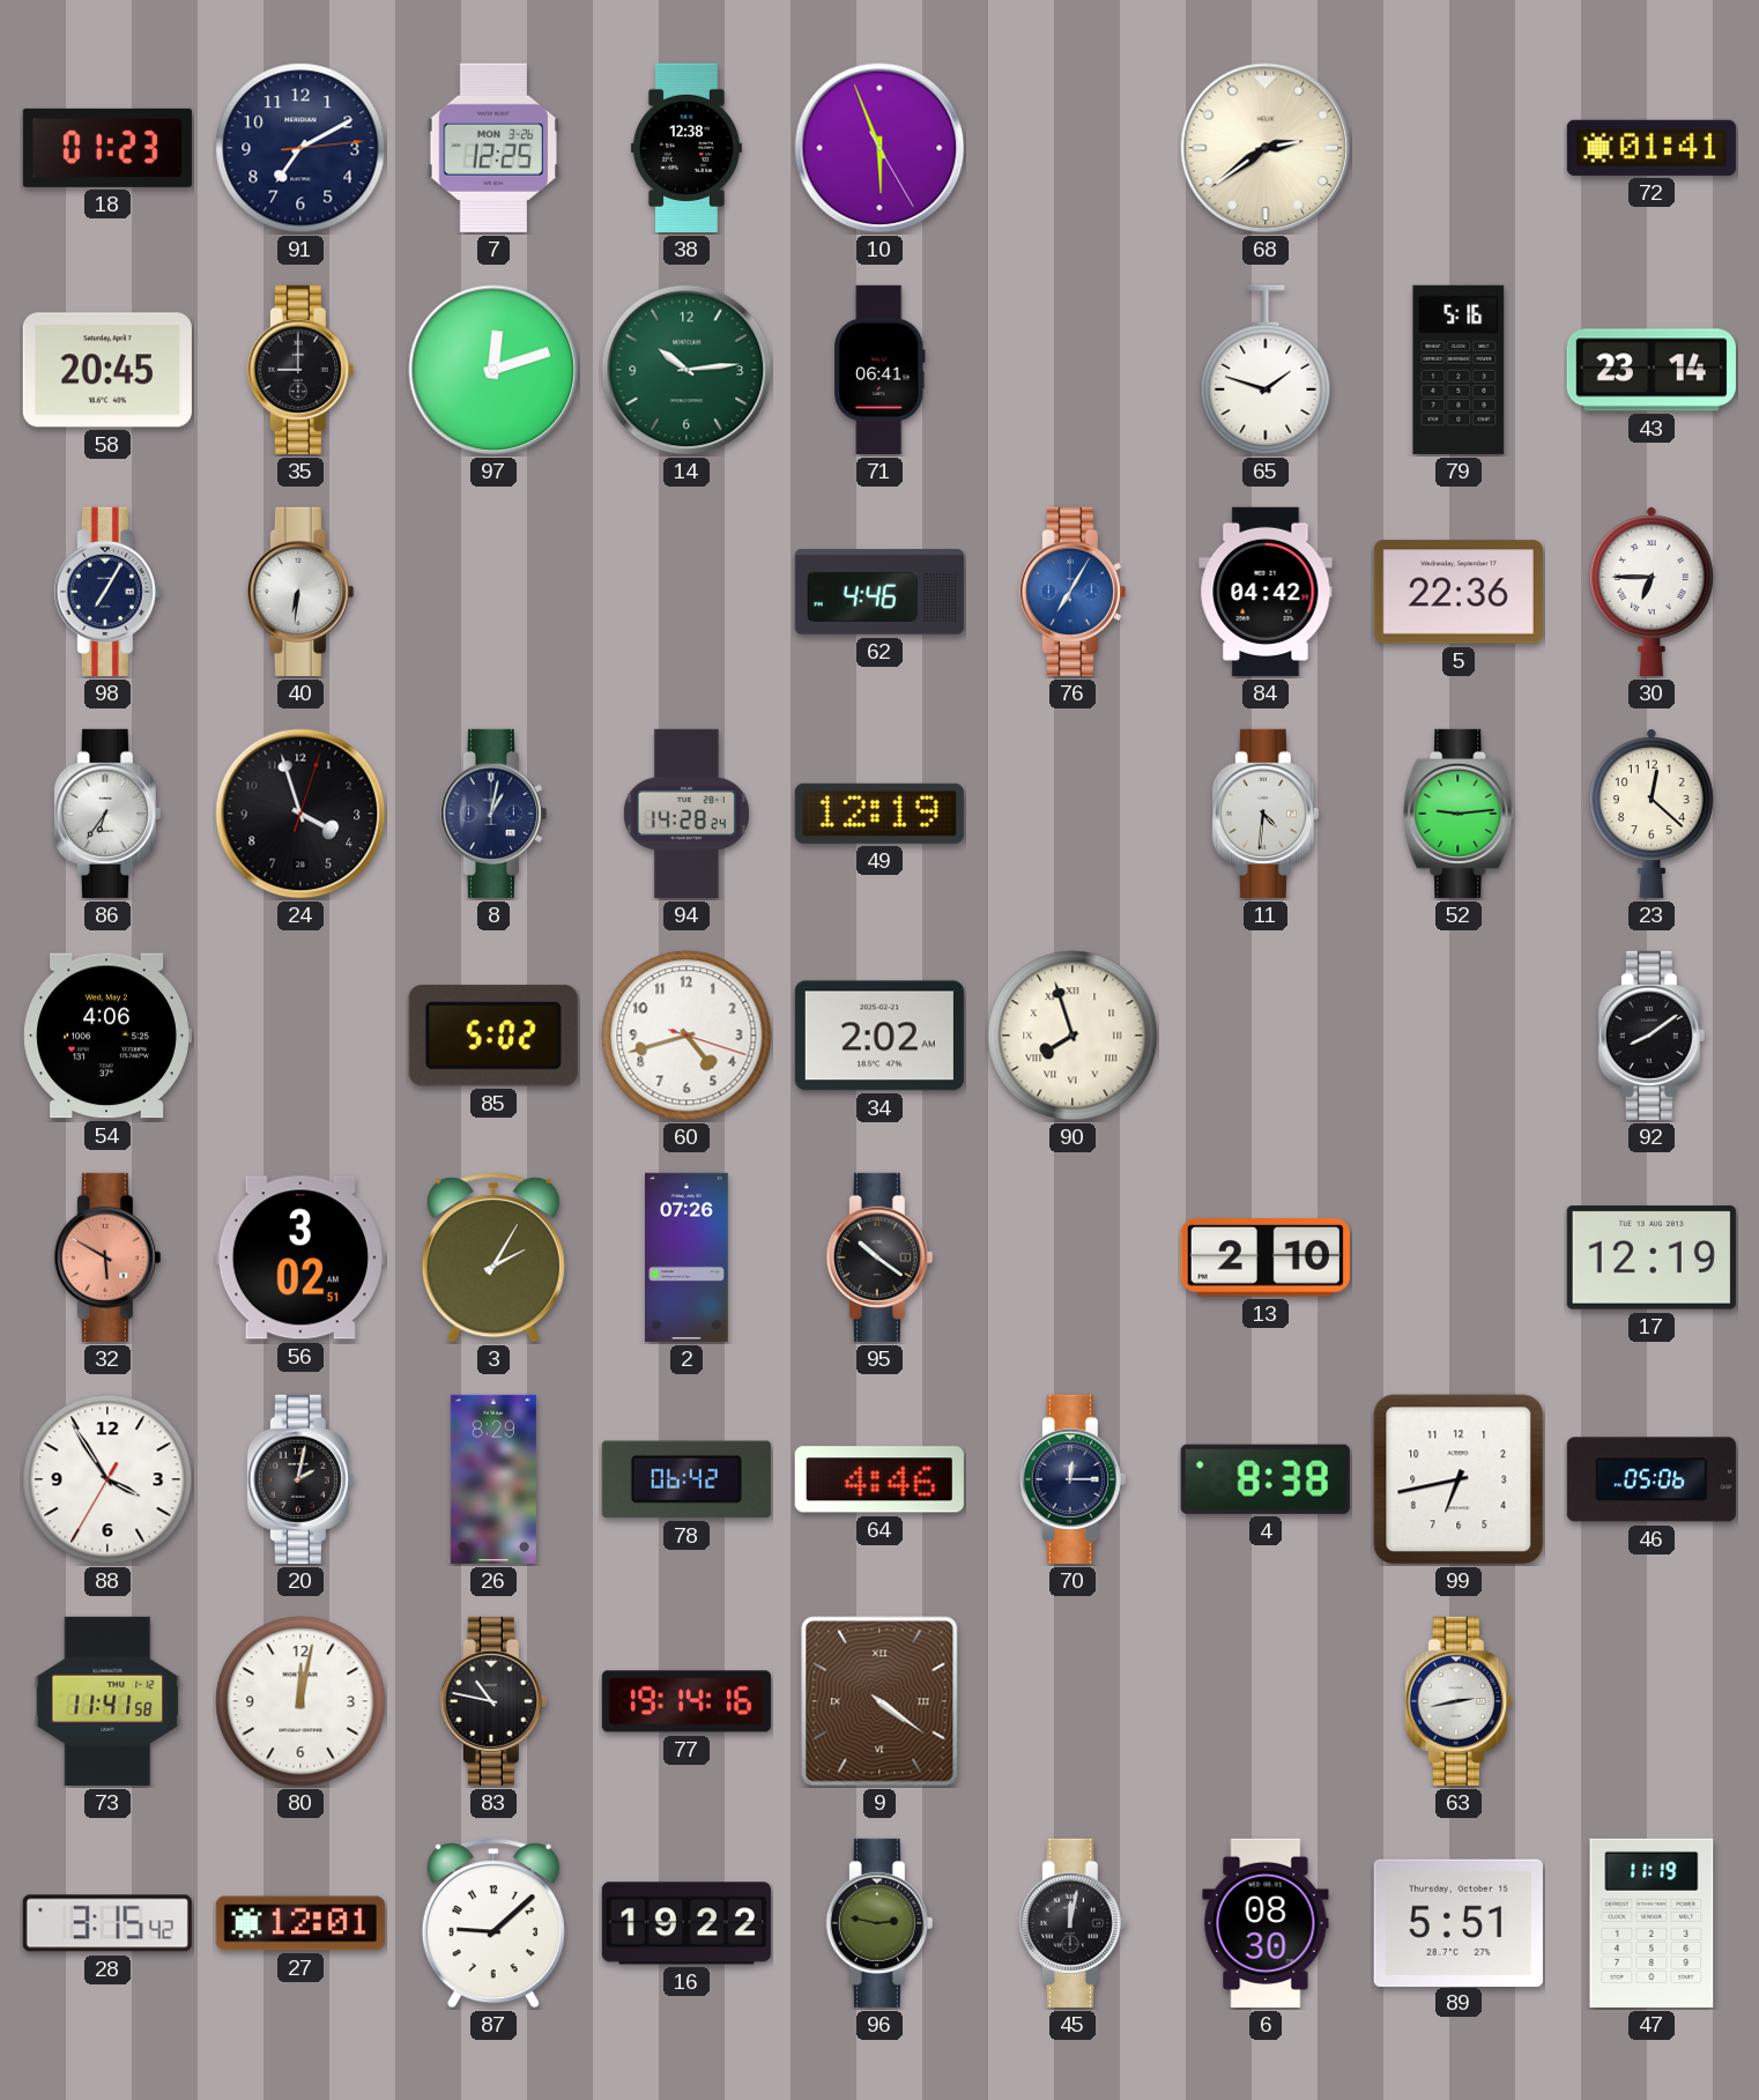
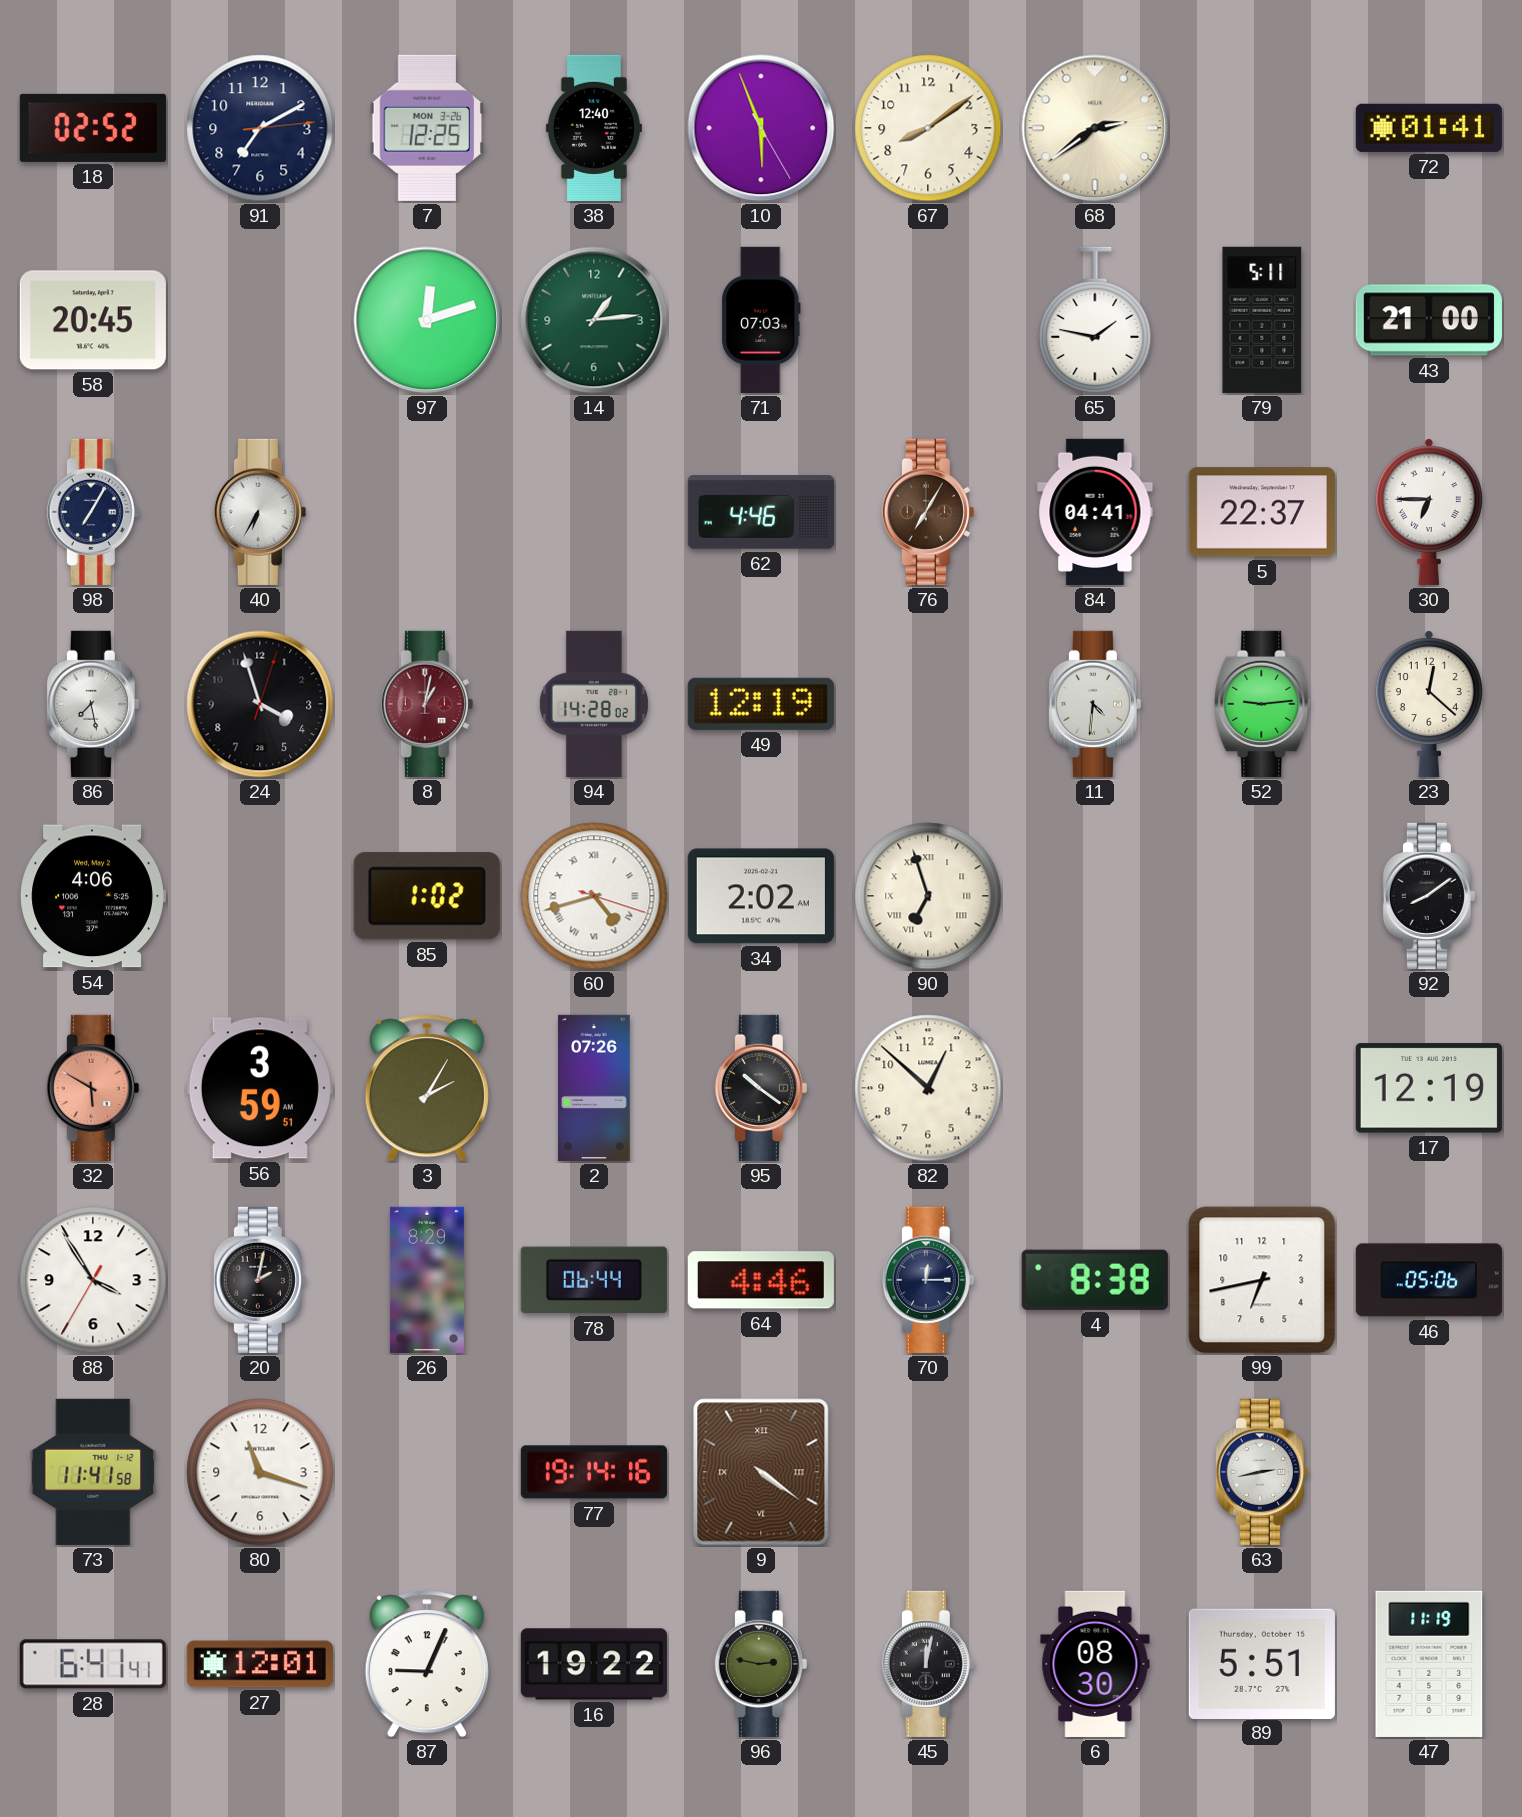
18: 01:23 -> 02:52 (93, 128)
38: 12:38 -> 12:40 (594, 128)
67: none -> 8:09 (928, 128)
35: 9:00 -> none (300, 370)
14: 10:14 -> 1:14 (594, 320)
71: 06:41 -> 07:03 (761, 320)
65: 1:48 -> 1:47 (1095, 320)
79: 5:16 -> 5:11 (1262, 320)
43: 23:14 -> 21:00 (1429, 320)
40: 6:31 -> 6:35 (260, 512)
76 dial: blue -> brown (928, 512)
84: 04:42 -> 04:41 (1095, 512)
5: 22:36 -> 22:37 (1262, 512)
86: 6:36 -> 7:28 (93, 704)
8 dial: navy -> burgundy (427, 704)
94: 14:28:24 -> 14:28:02 (594, 704)
85: 5:02 -> 1:02 (427, 896)
60 numerals: Arabic -> Roman (594, 896)
90: 7:57 -> 6:57 (928, 896)
56: 3:02 -> 3:59 (260, 1088)
82: none -> 12:52 (928, 1088)
13: 2:10 -> none (1266, 1259)
78: 06:42 -> 06:44 (594, 1280)
80: 12:02 -> 11:18 (260, 1472)
83: 10:47 -> none (493, 1701)
28: 3:15 -> 6:41 (93, 1664)
87: 9:08 -> 9:04 (427, 1664)
